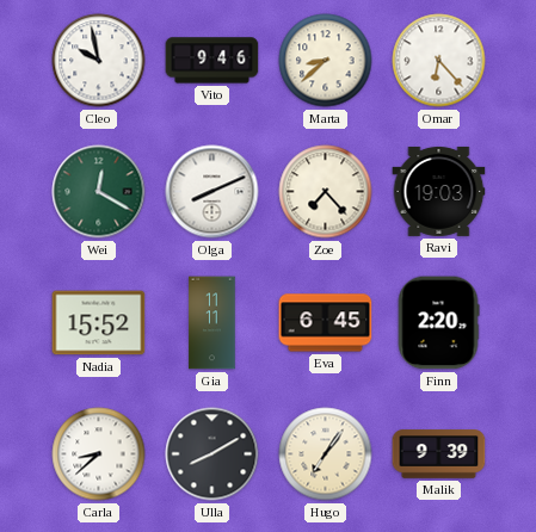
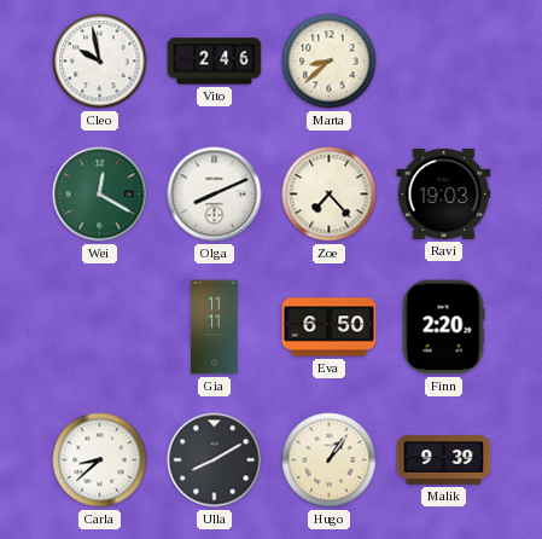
Vito: 9:46 -> 2:46 (215, 62)
Omar: 6:23 -> none (439, 61)
Nadia: 15:52 -> none (99, 323)
Eva: 6:45 -> 6:50 (330, 328)
Hugo: 7:06 -> 1:06 (330, 460)
